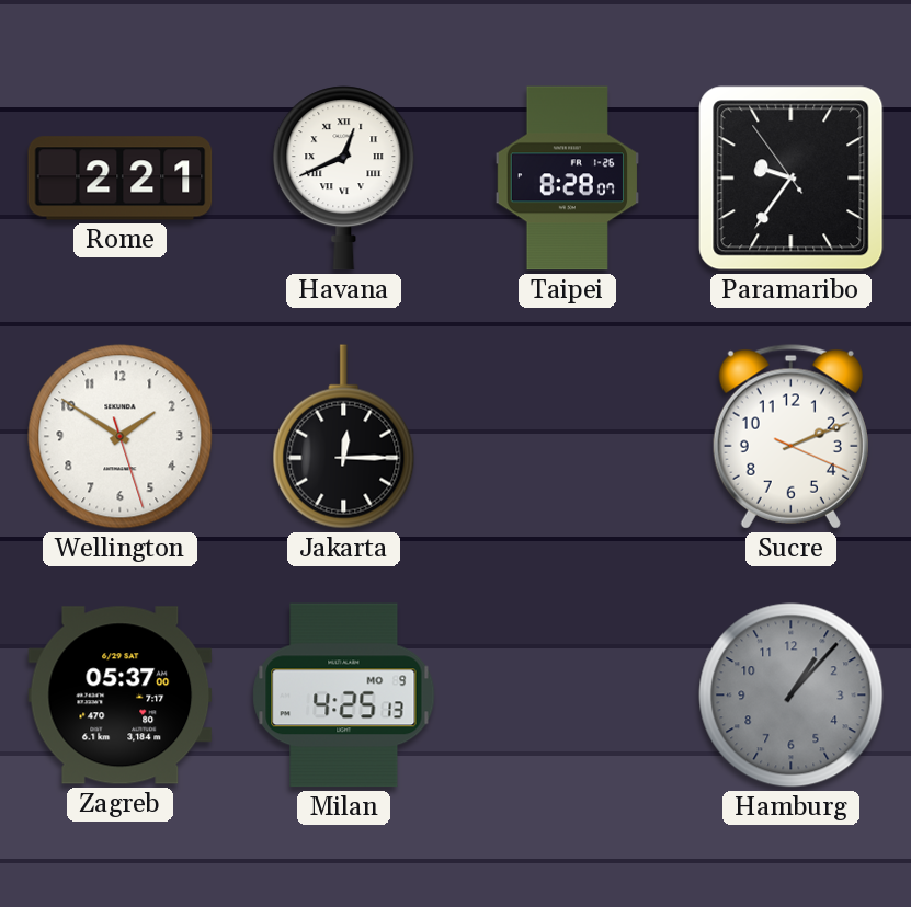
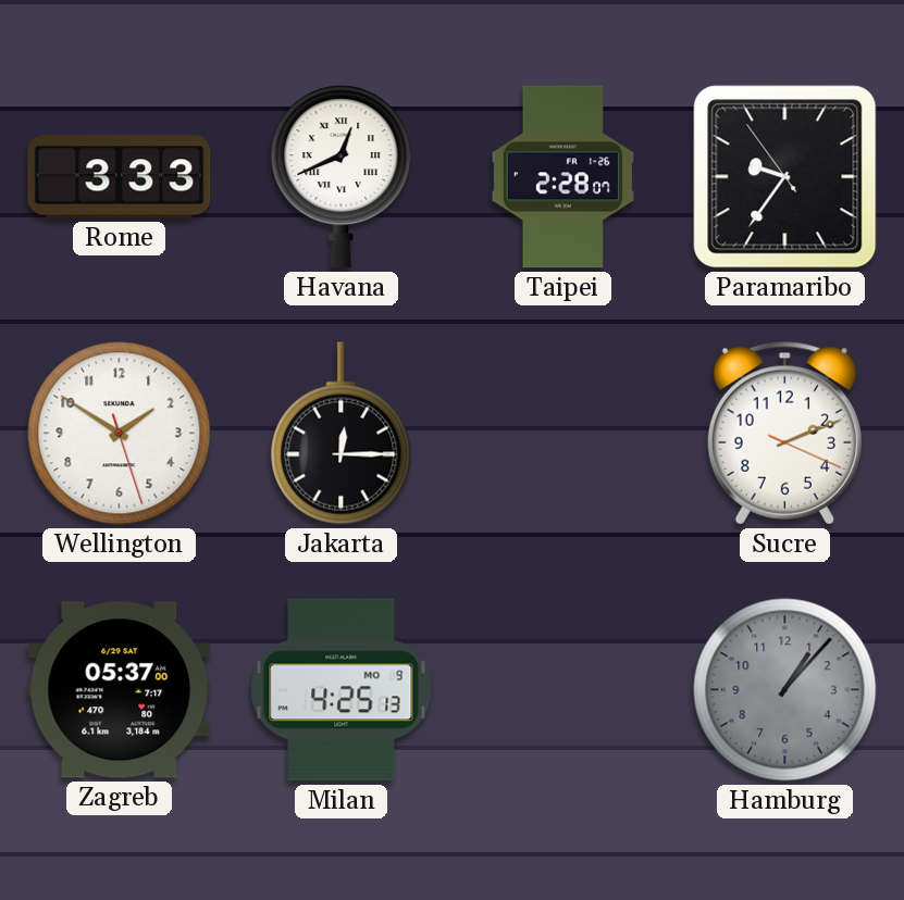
Rome: 2:21 -> 3:33 (120, 177)
Taipei: 8:28 -> 2:28 (562, 177)
